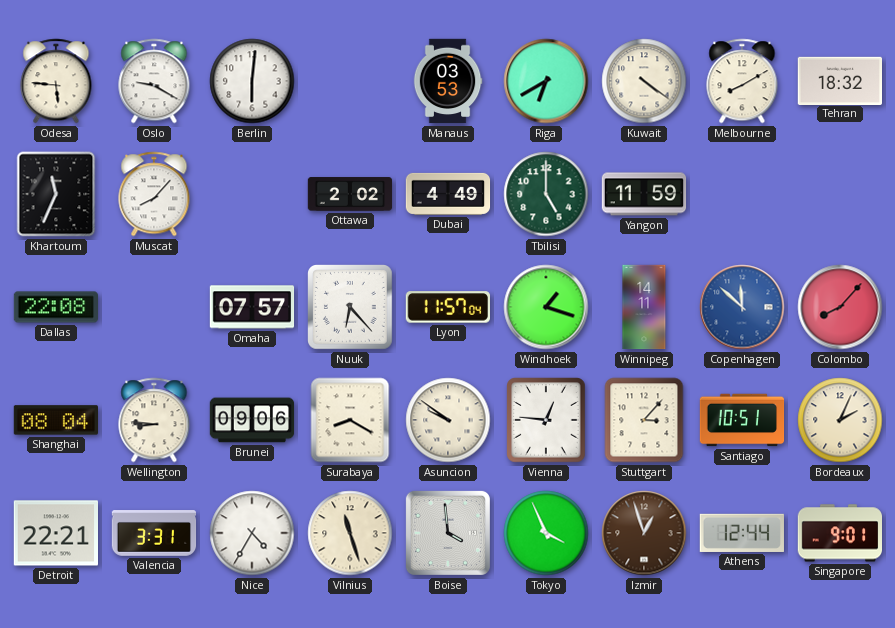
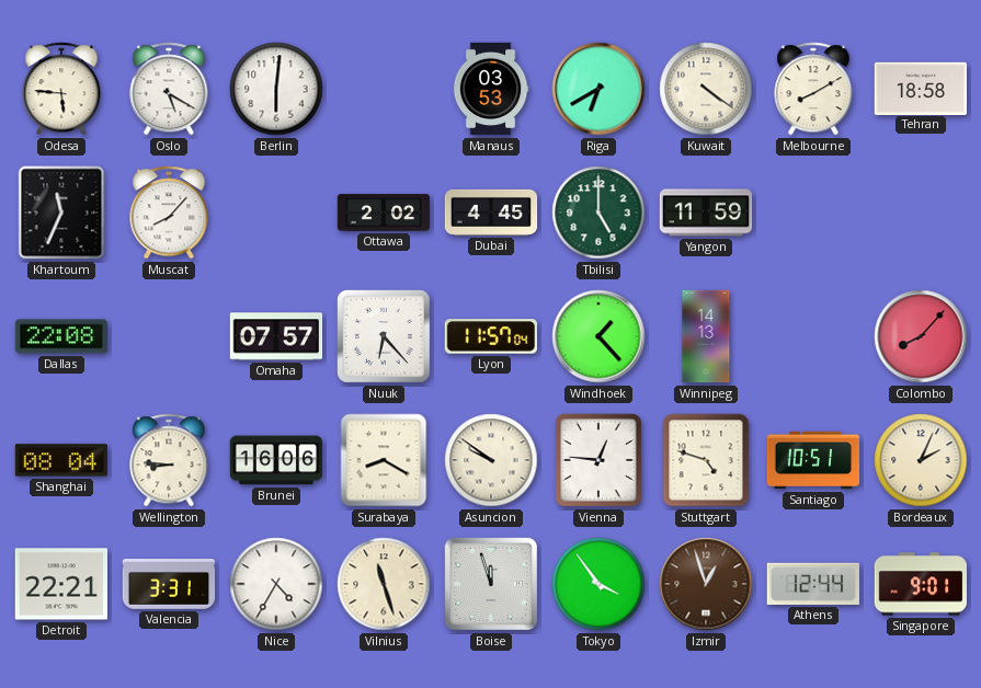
Oslo: 9:20 -> 5:20 (169, 89)
Tehran: 18:32 -> 18:58 (921, 88)
Dubai: 4:49 -> 4:45 (491, 213)
Windhoek: 1:18 -> 1:23 (598, 336)
Winnipeg: 14:11 -> 14:13 (706, 336)
Copenhagen: 11:52 -> none (742, 307)
Brunei: 09:06 -> 16:06 (276, 460)
Stuttgart: 3:07 -> 4:48 (706, 460)
Boise: 3:59 -> 11:57 (491, 584)
Tokyo: 3:56 -> 3:54 (598, 584)
